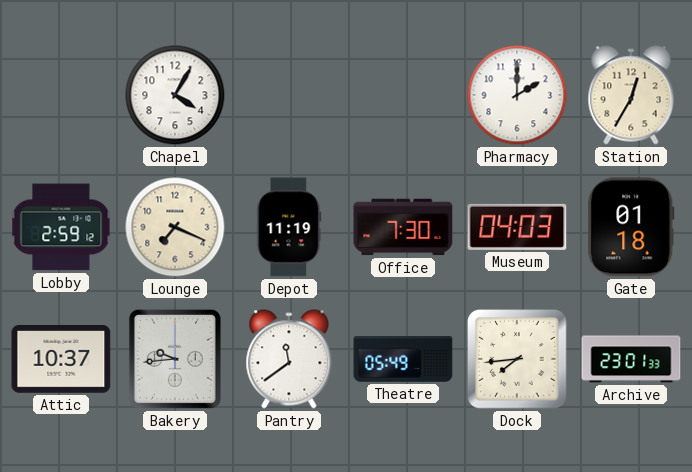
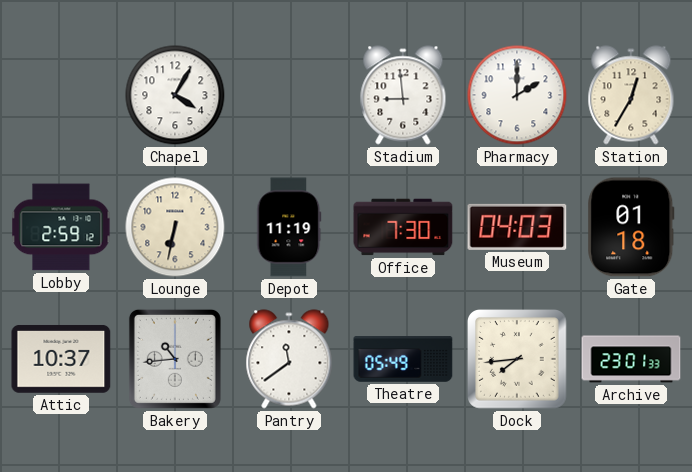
Stadium: none -> 8:59 (403, 95)
Lounge: 7:19 -> 6:32 (175, 227)
Bakery: 9:44 -> 10:44 (175, 359)
